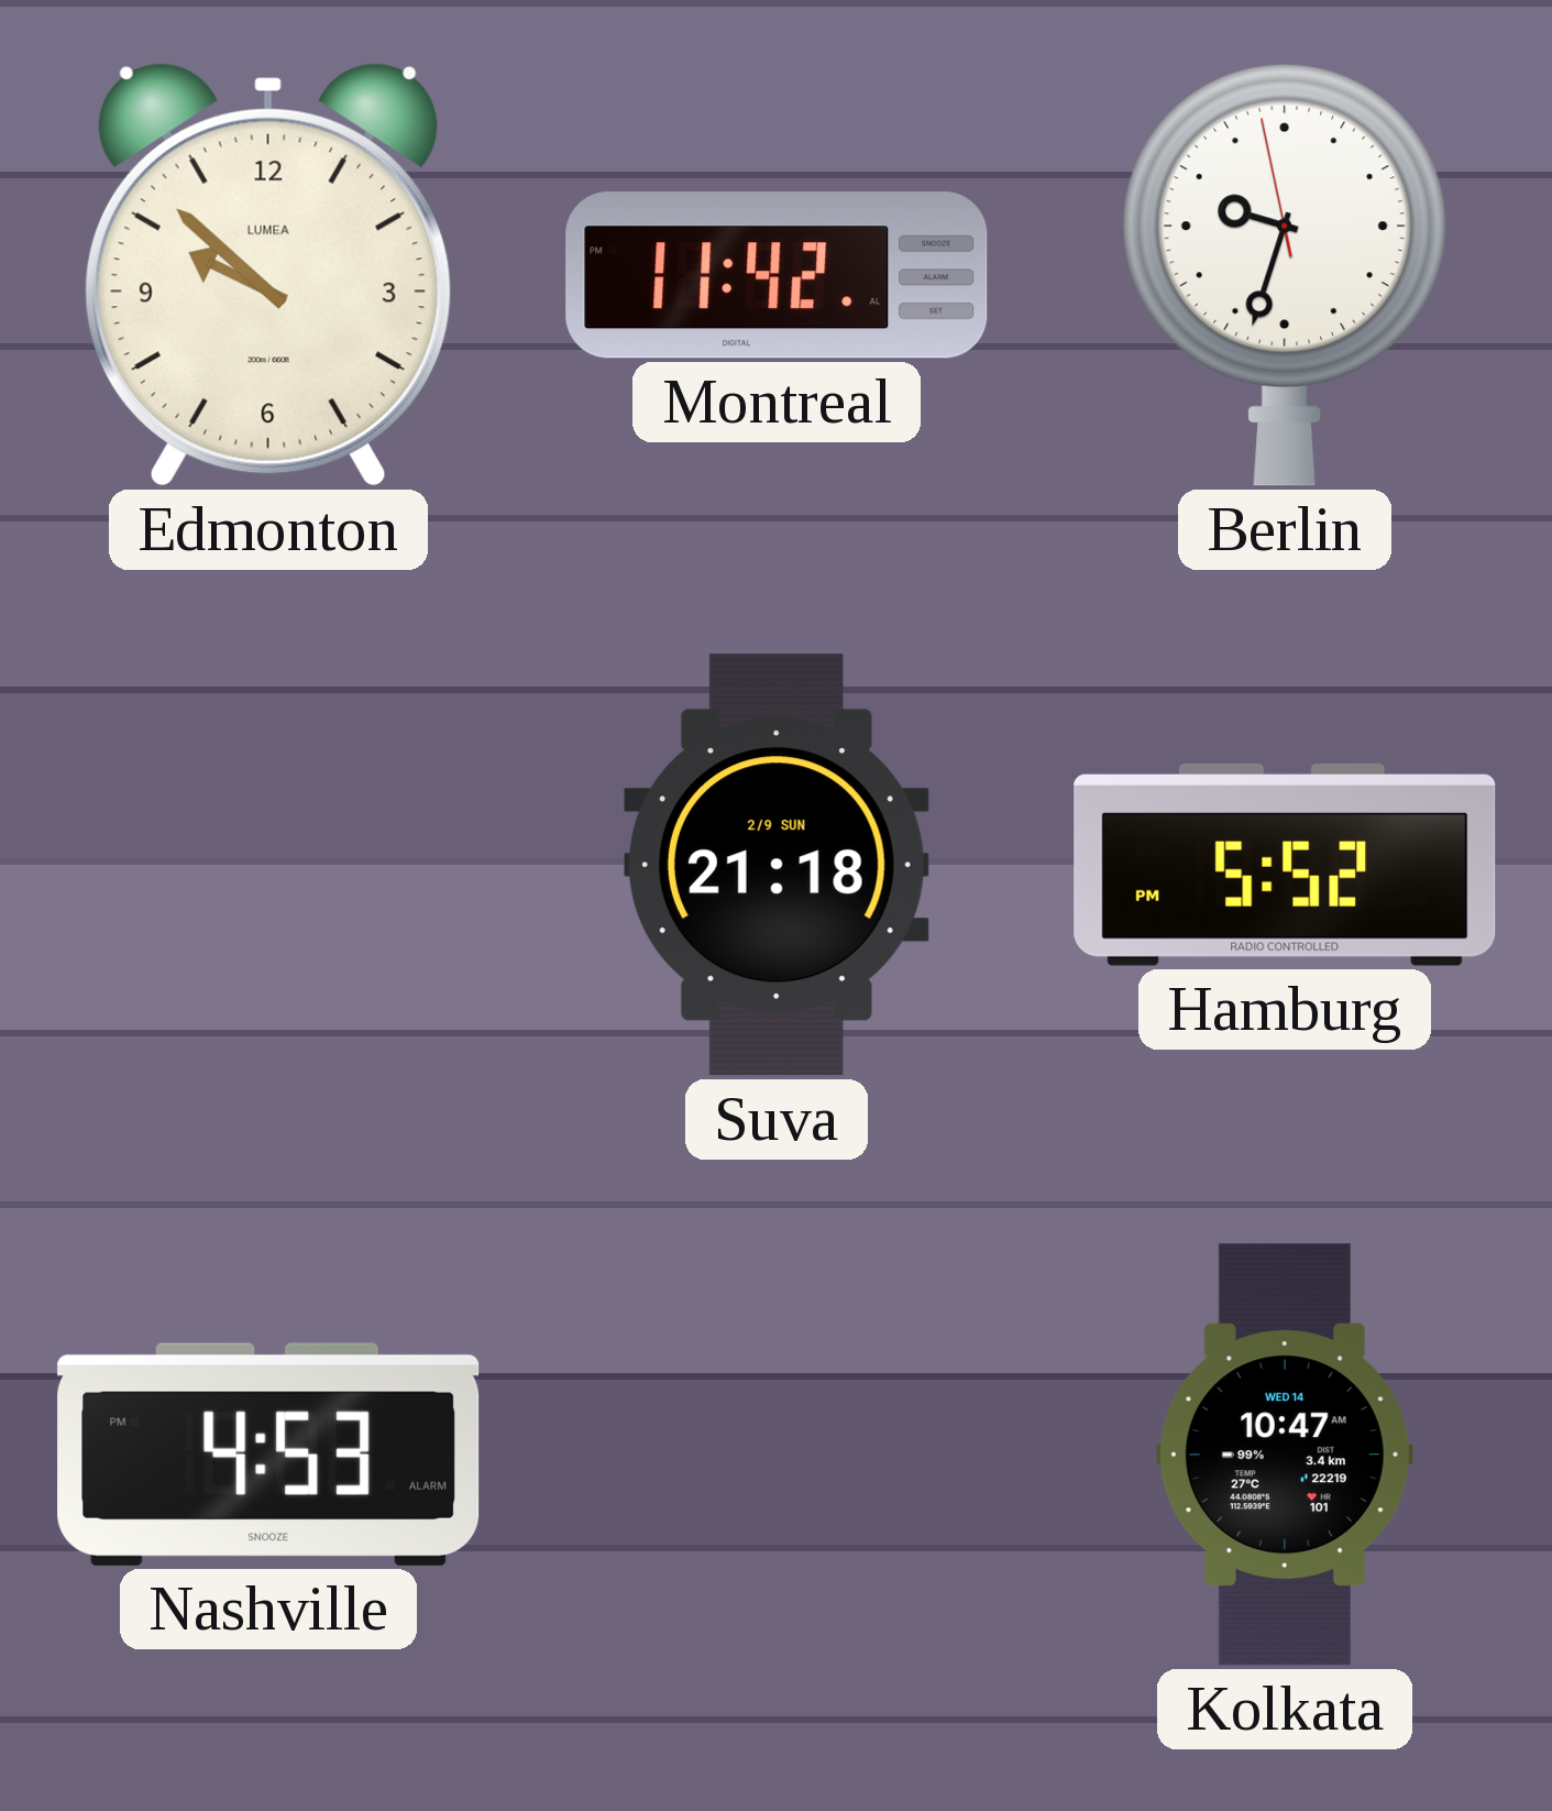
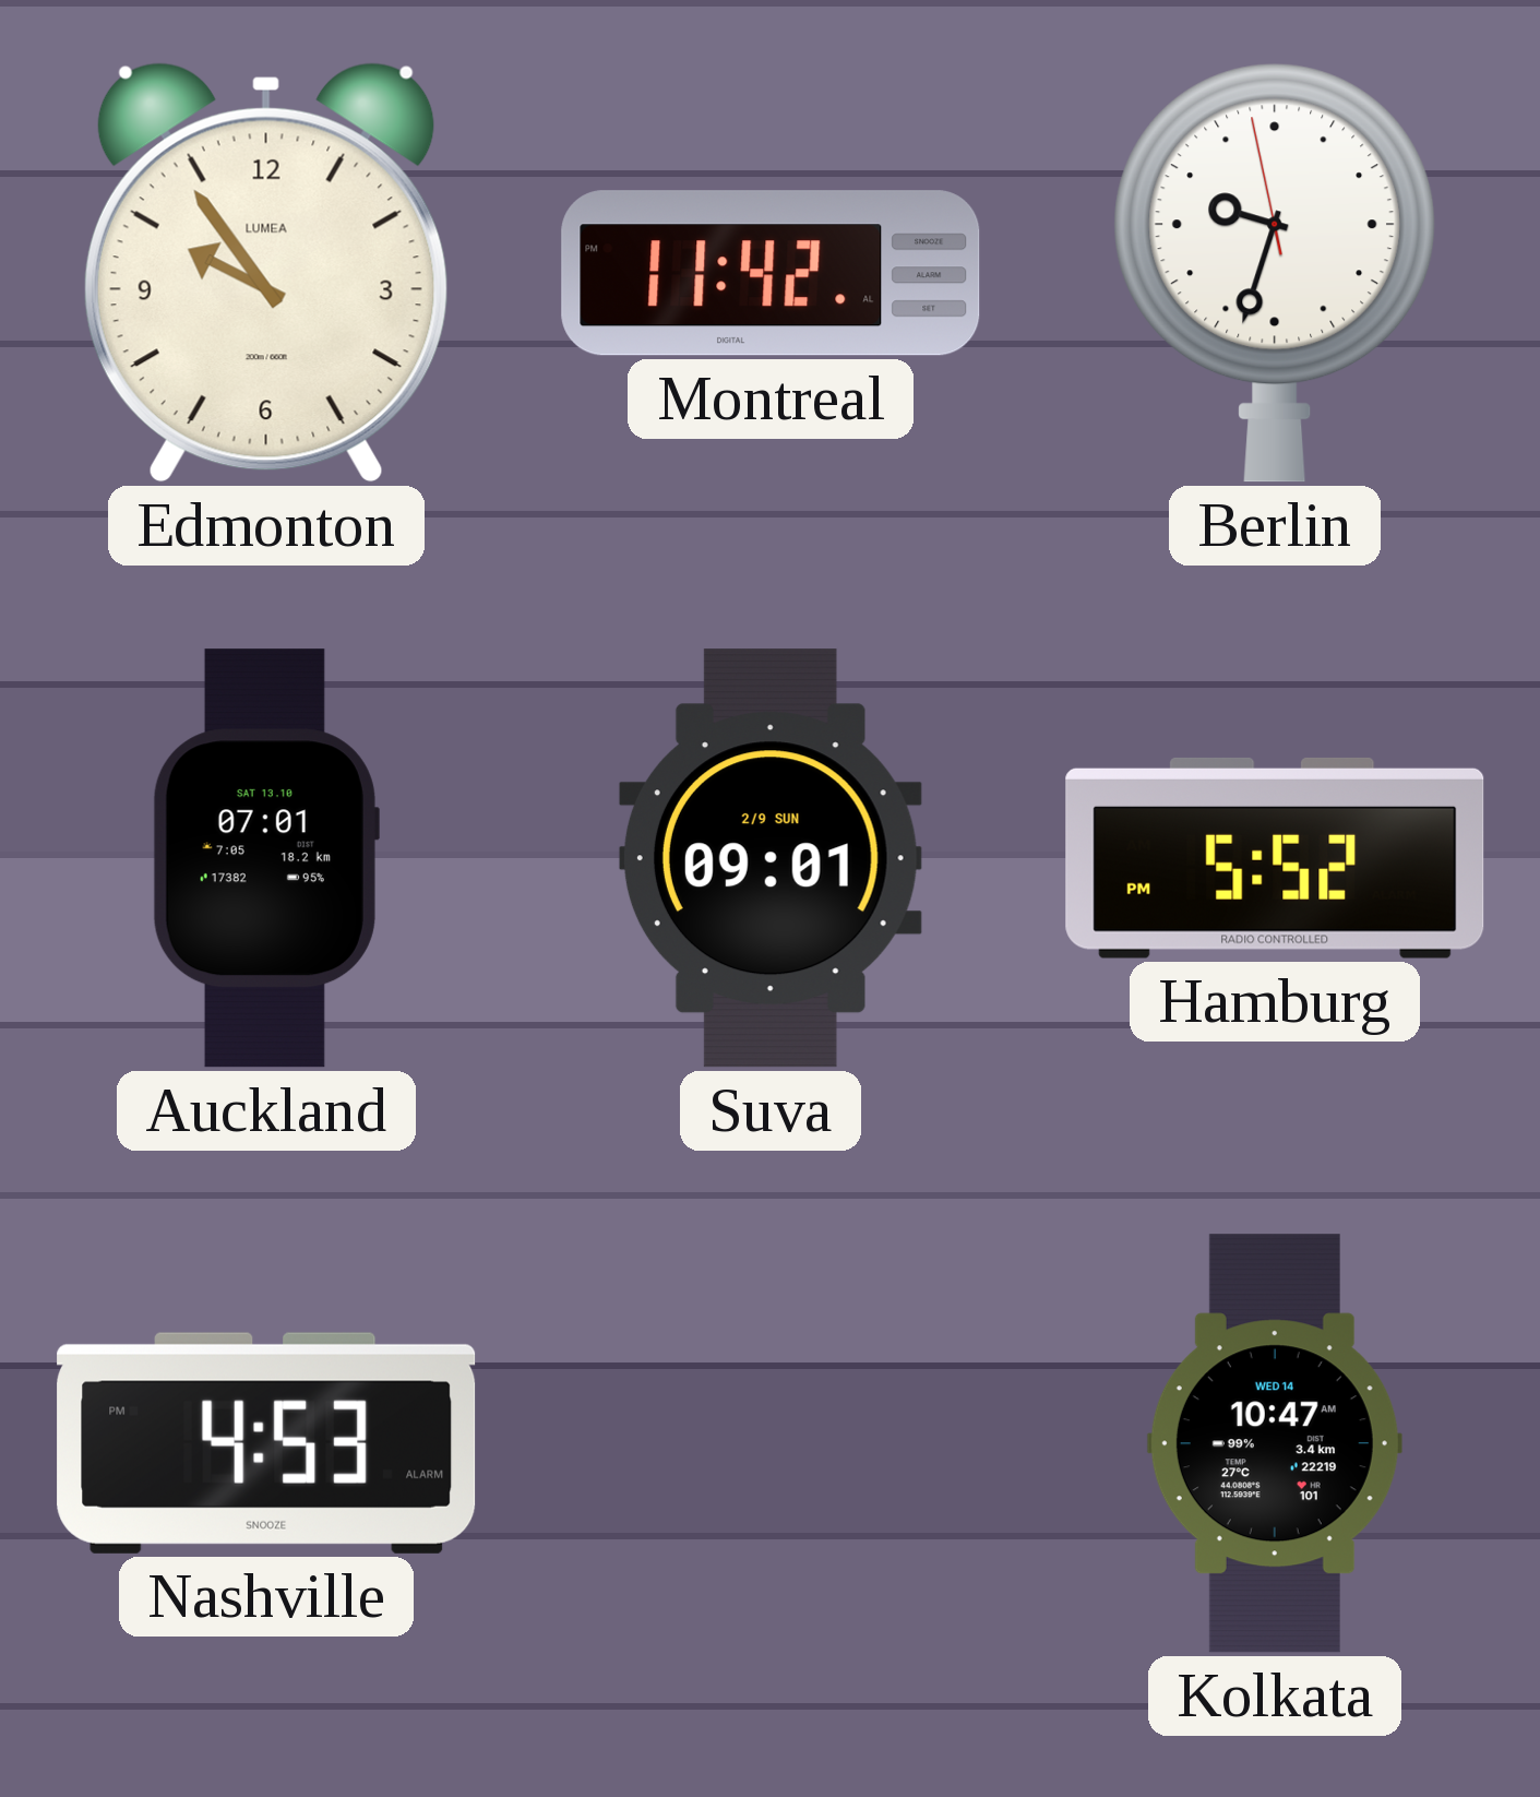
Edmonton: 9:52 -> 9:54 (266, 273)
Auckland: none -> 07:01 (265, 858)
Suva: 21:18 -> 09:01 (771, 858)
